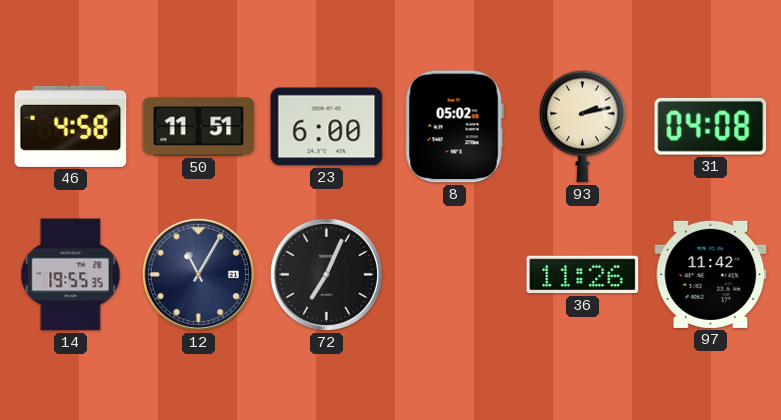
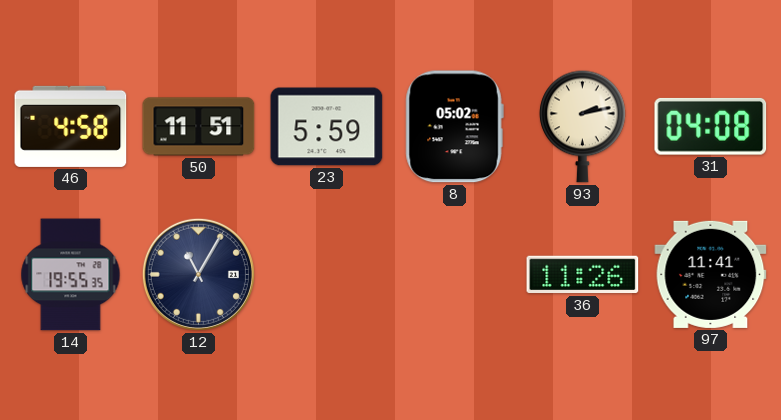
23: 6:00 -> 5:59 (327, 127)
72: 7:04 -> none (326, 274)
97: 11:42 -> 11:41 (711, 274)
